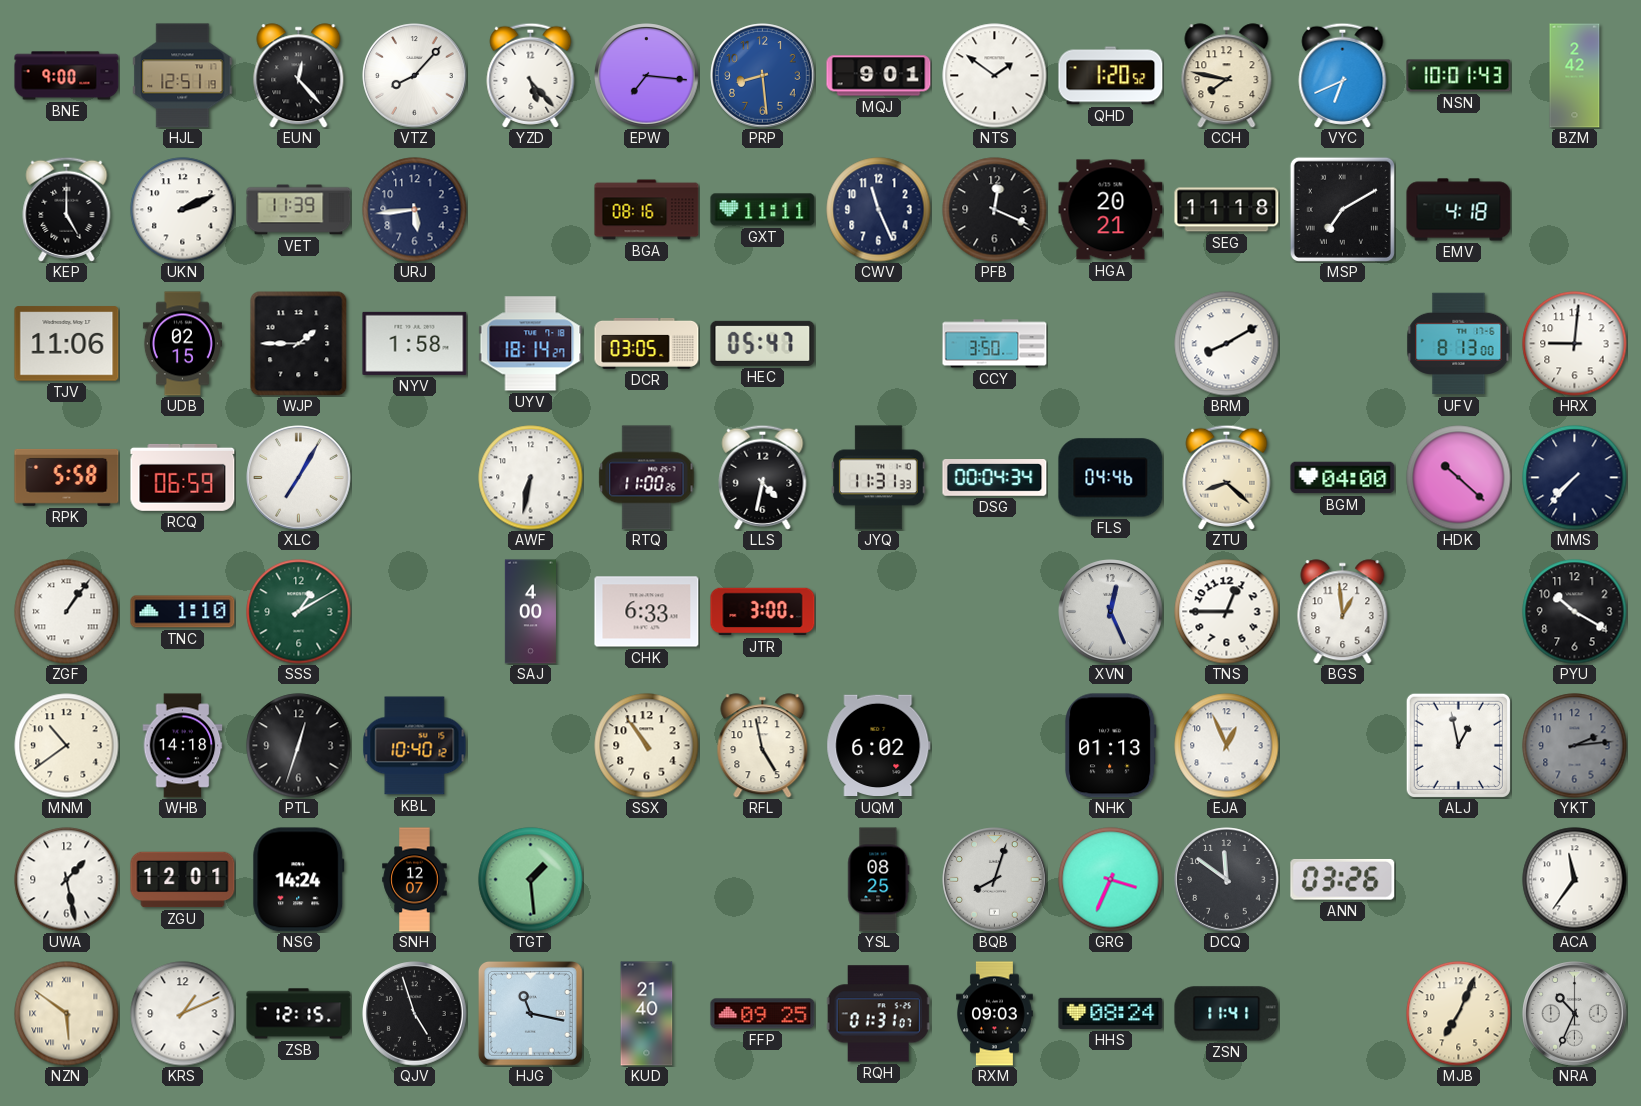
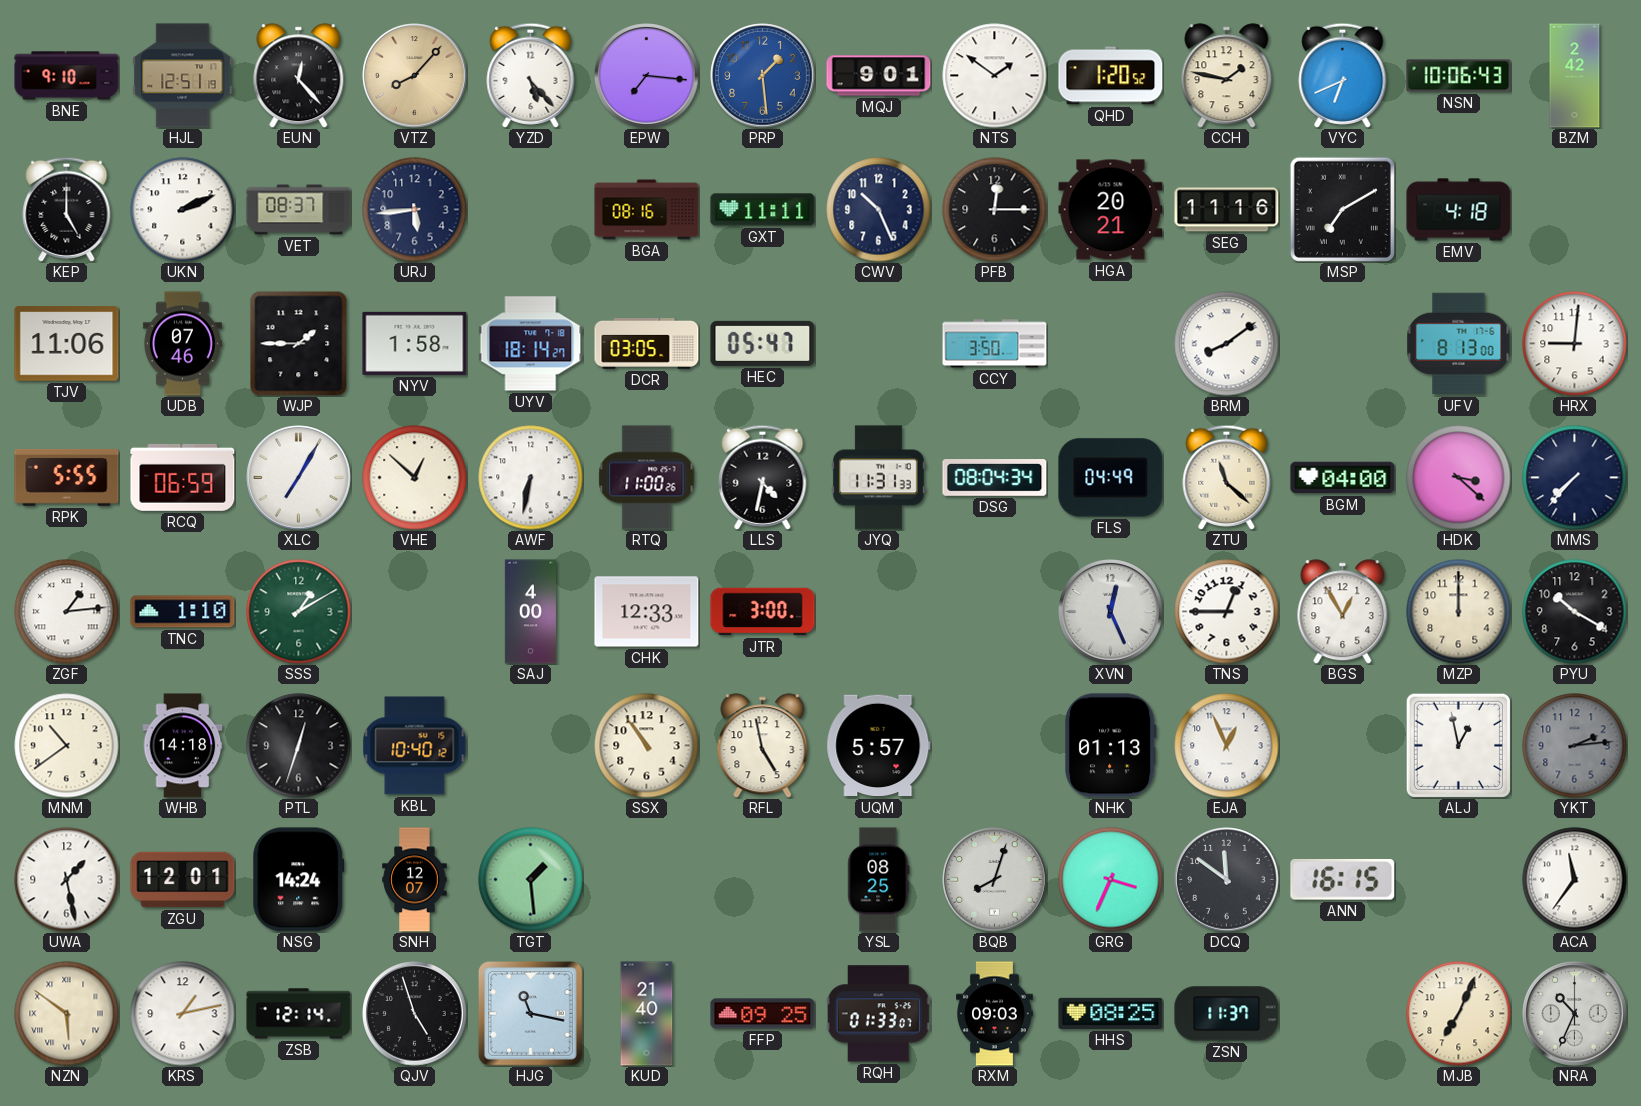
BNE: 9:00 -> 9:10 (67, 76)
VTZ dial: white -> champagne (415, 76)
PRP: 8:29 -> 1:29 (763, 76)
CCH: 7:47 -> 1:47 (1227, 76)
NSN: 10:01 -> 10:06 (1459, 76)
VET: 11:39 -> 08:37 (299, 210)
CWV: 11:26 -> 10:26 (879, 210)
PFB: 12:19 -> 12:15 (995, 210)
SEG: 11:18 -> 11:16 (1227, 210)
UDB: 02:15 -> 07:46 (182, 344)
BRM: 8:10 -> 8:09 (1227, 344)
RPK: 5:58 -> 5:55 (67, 477)
VHE: none -> 12:52 (415, 478)
DSG: 00:04 -> 08:04 (995, 478)
FLS: 04:46 -> 04:49 (1111, 478)
ZTU: 8:22 -> 11:22 (1227, 477)
HDK: 10:22 -> 3:22 (1459, 478)
ZGF: 1:06 -> 1:14 (67, 612)
CHK: 6:33 -> 12:33 (647, 612)
BGS: 12:59 -> 12:55 (1343, 612)
MZP: none -> 12:00 (1459, 612)
UQM: 6:02 -> 5:57 (879, 746)
ANN: 03:26 -> 16:15 (1343, 879)
KRS: 1:11 -> 1:13 (183, 1014)
ZSB: 12:15 -> 12:14 (299, 1014)
RQH: 01:31 -> 01:33 (878, 1014)
HHS: 08:24 -> 08:25 (1111, 1013)
ZSN: 11:41 -> 11:37 (1227, 1014)
